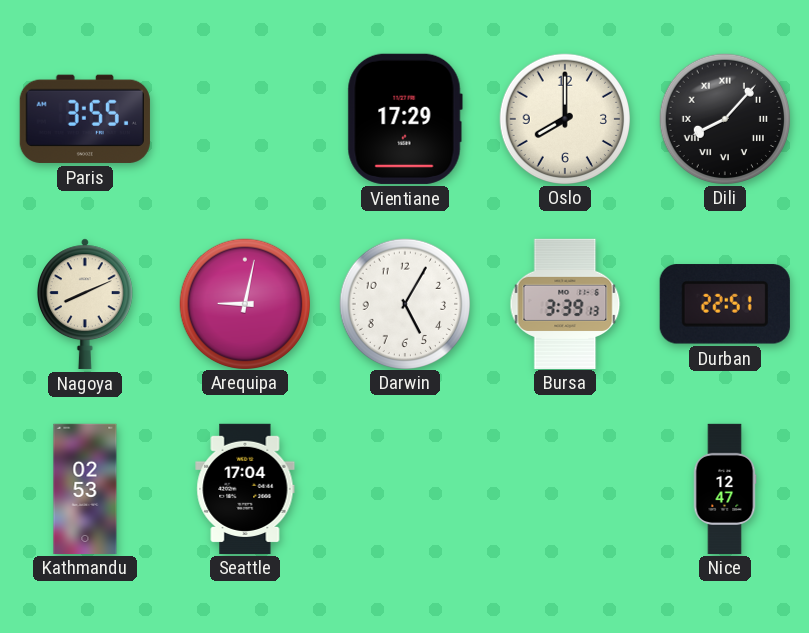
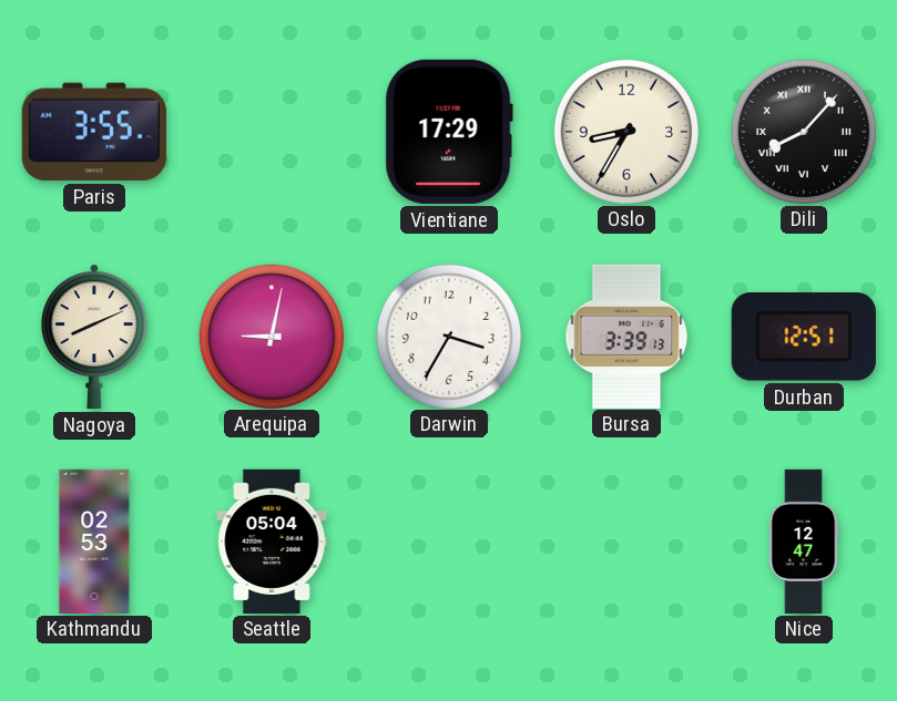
Oslo: 8:00 -> 8:35 (625, 131)
Darwin: 5:05 -> 3:35 (448, 336)
Durban: 22:51 -> 12:51 (804, 337)
Seattle: 17:04 -> 05:04 (272, 540)
